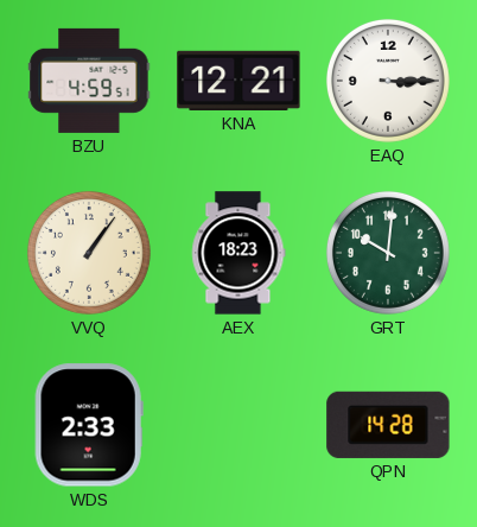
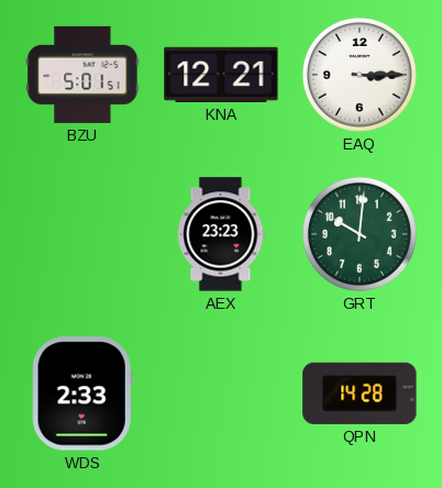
BZU: 4:59 -> 5:01 (82, 75)
VVQ: 1:06 -> none (89, 253)
AEX: 18:23 -> 23:23 (221, 234)
